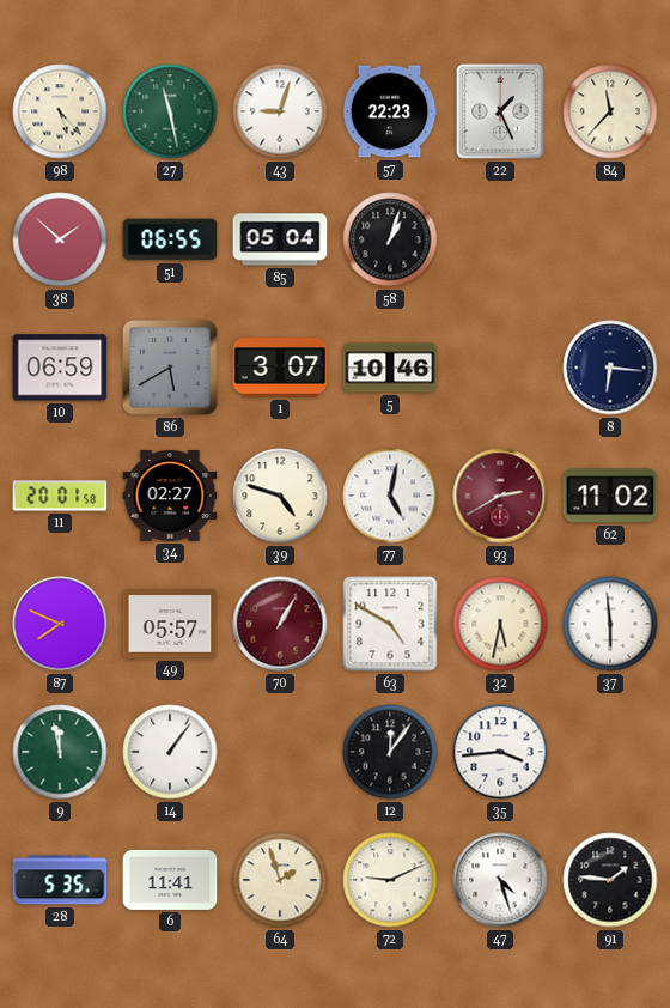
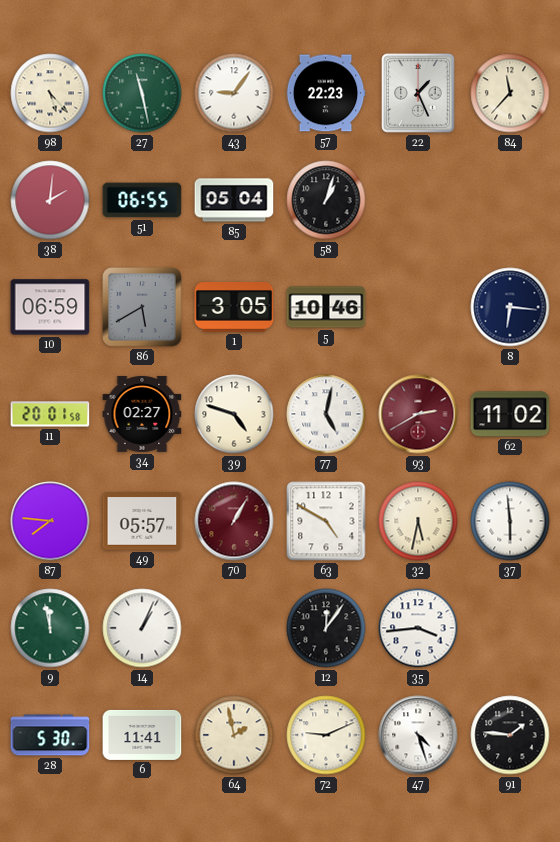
43: 9:03 -> 9:06 (234, 93)
38: 1:52 -> 2:01 (50, 200)
1: 3:07 -> 3:05 (234, 307)
87: 7:49 -> 7:46 (50, 521)
14: 1:06 -> 1:04 (142, 628)
28: 5:35 -> 5:30 (50, 735)
64: 1:57 -> 1:58 (234, 735)
